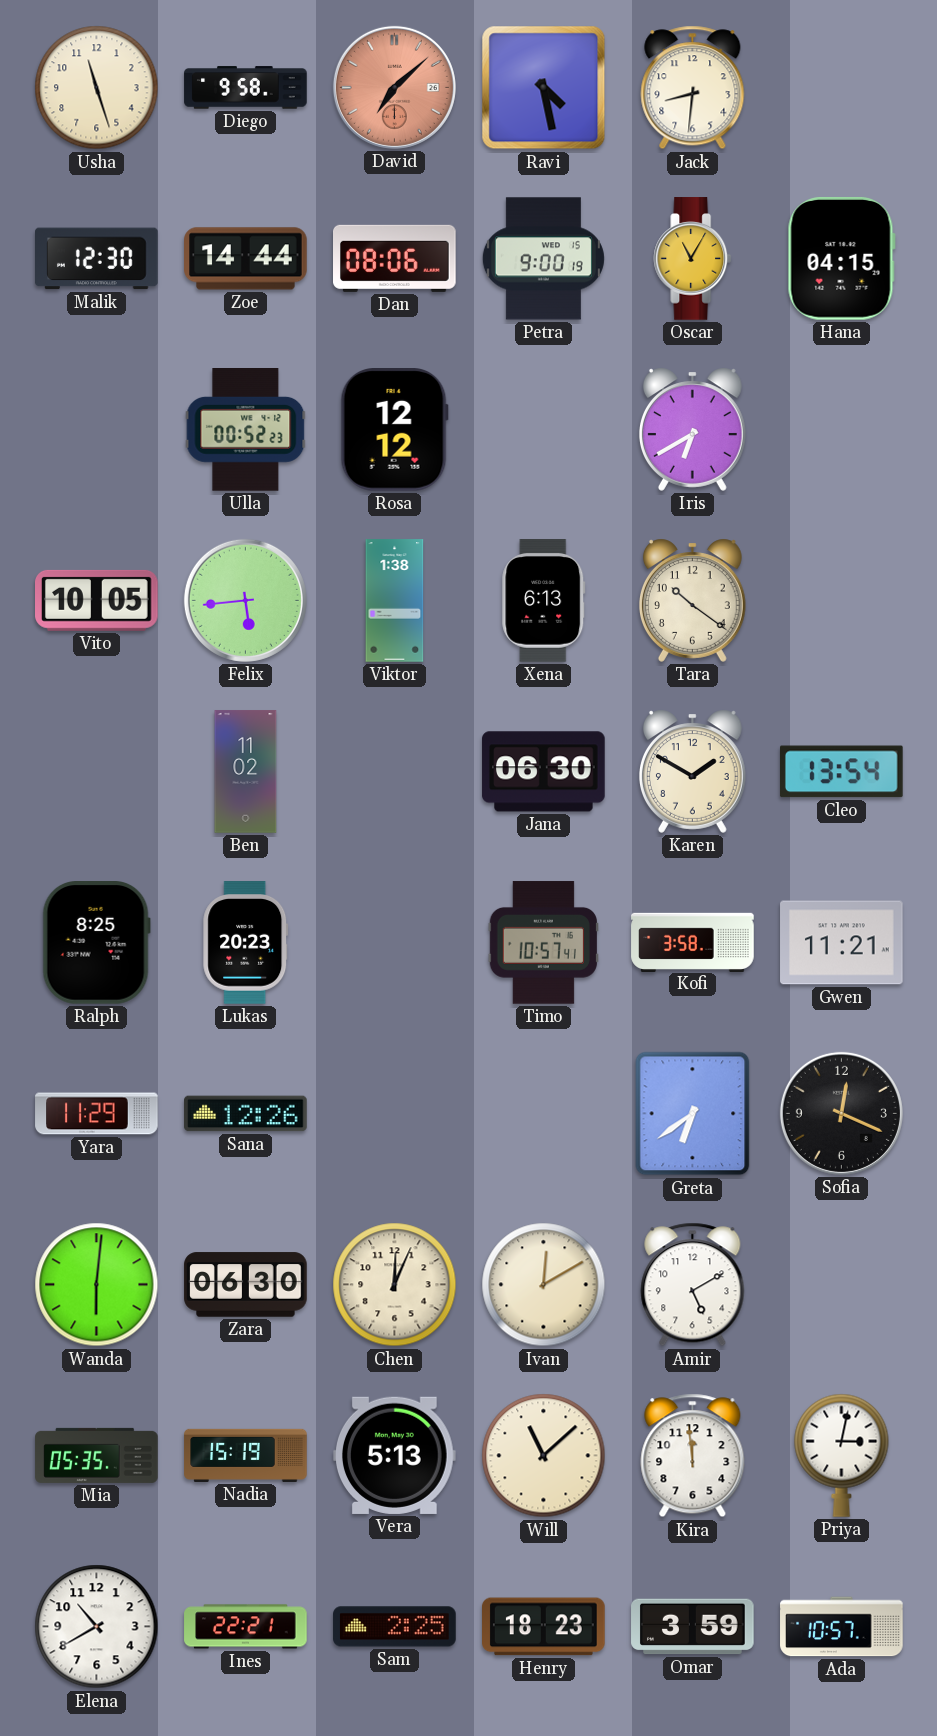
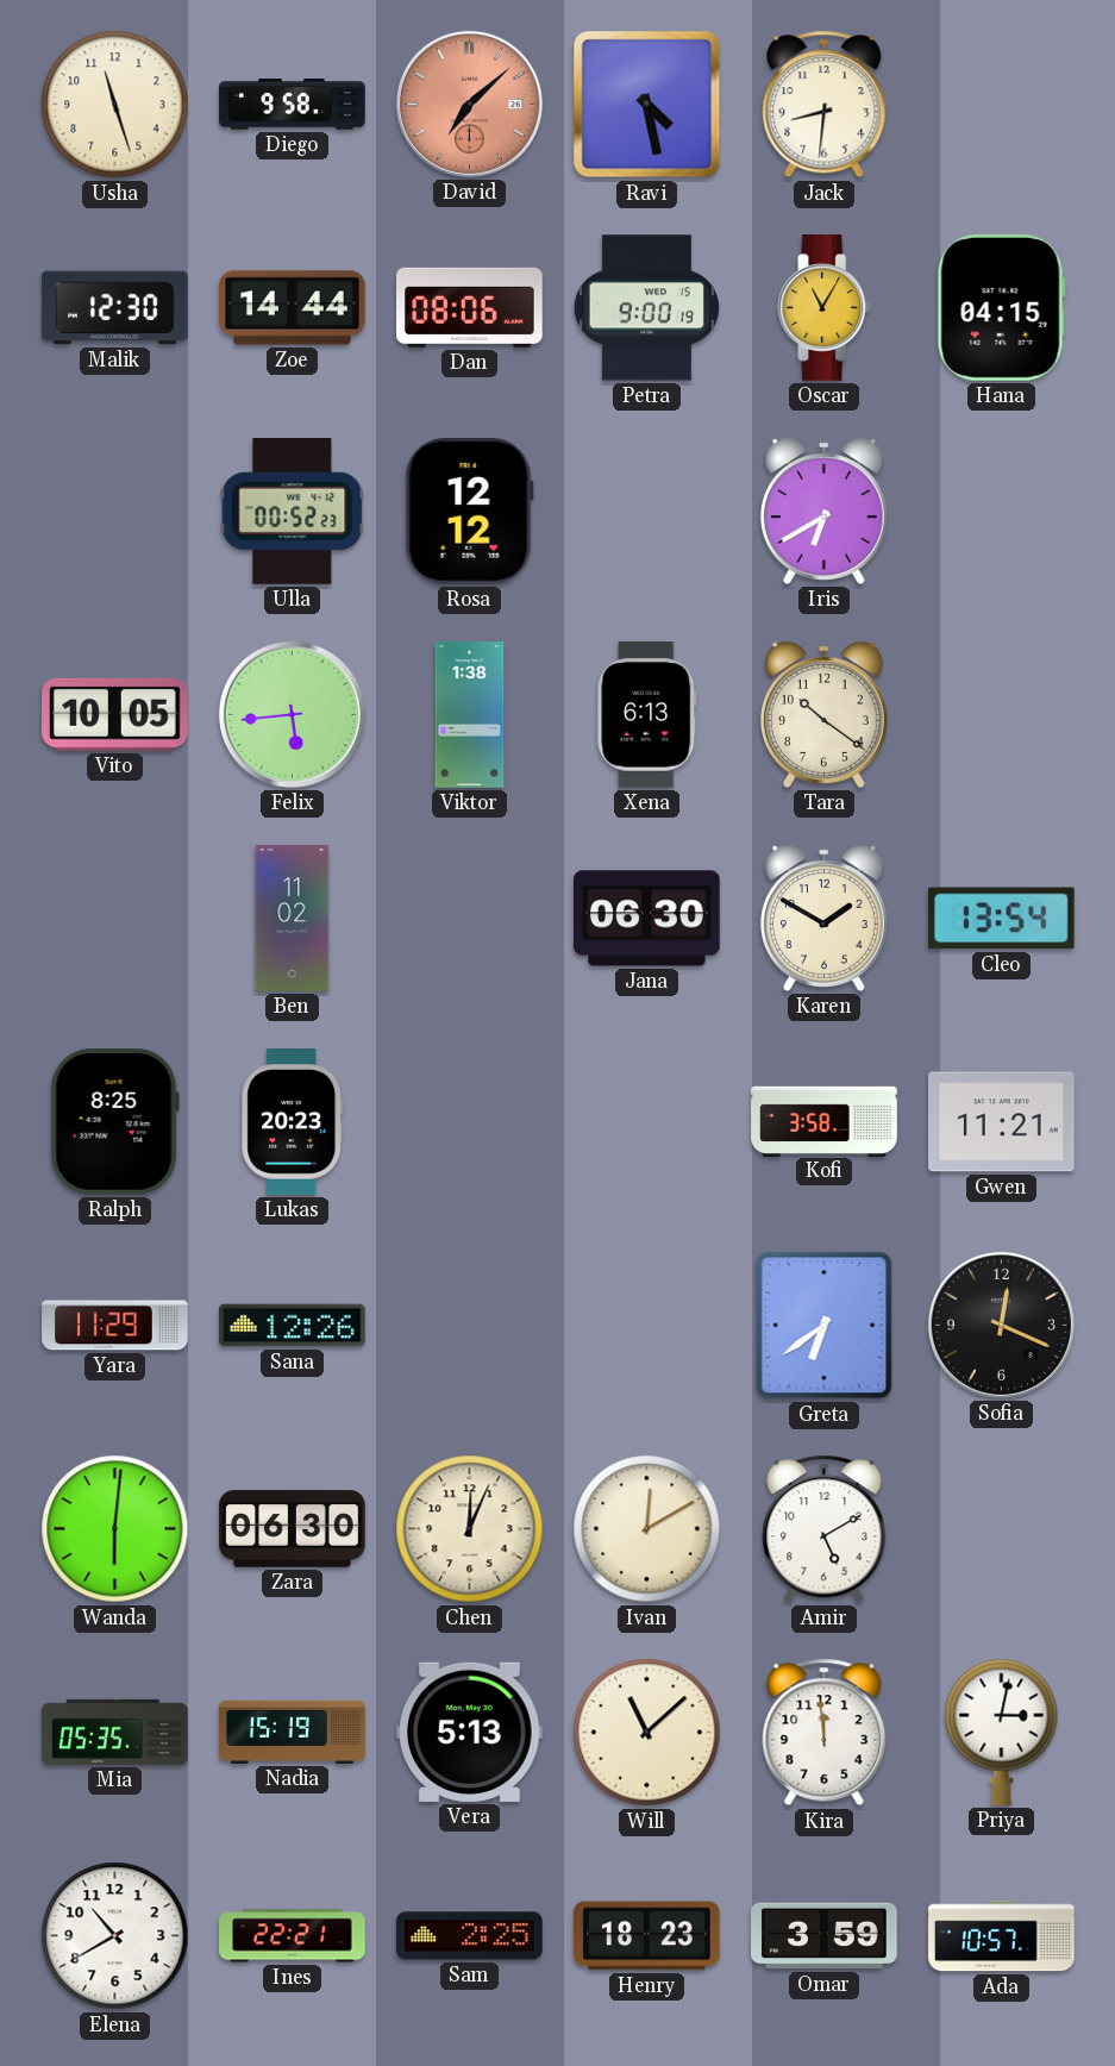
Timo: 10:57 -> none (543, 943)
